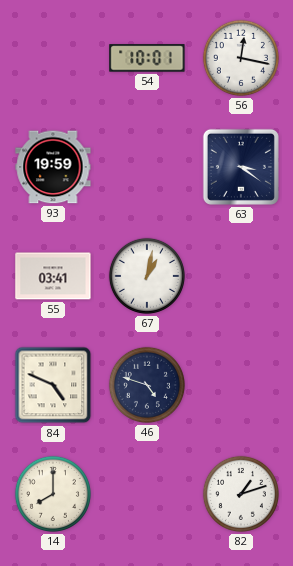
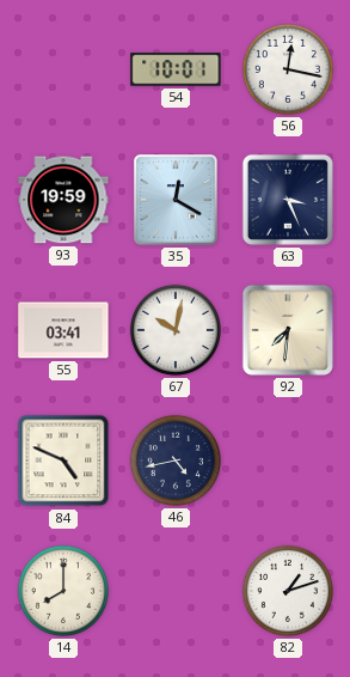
35: none -> 12:20 (176, 200)
63: 3:21 -> 3:26 (288, 200)
67: 1:02 -> 10:02 (176, 330)
92: none -> 7:31 (288, 330)
46: 4:48 -> 4:43 (176, 461)
